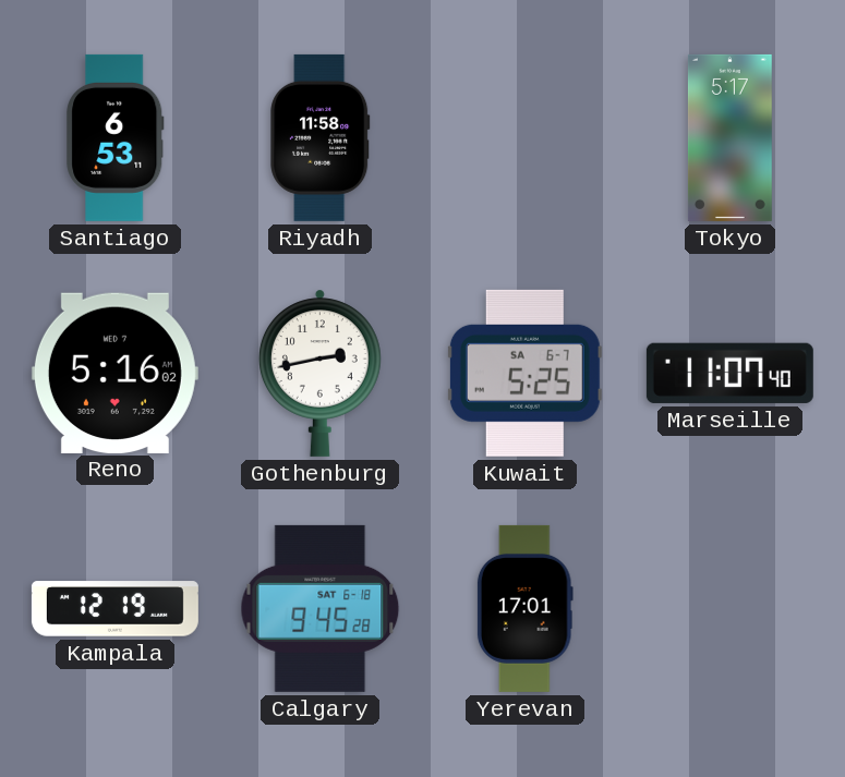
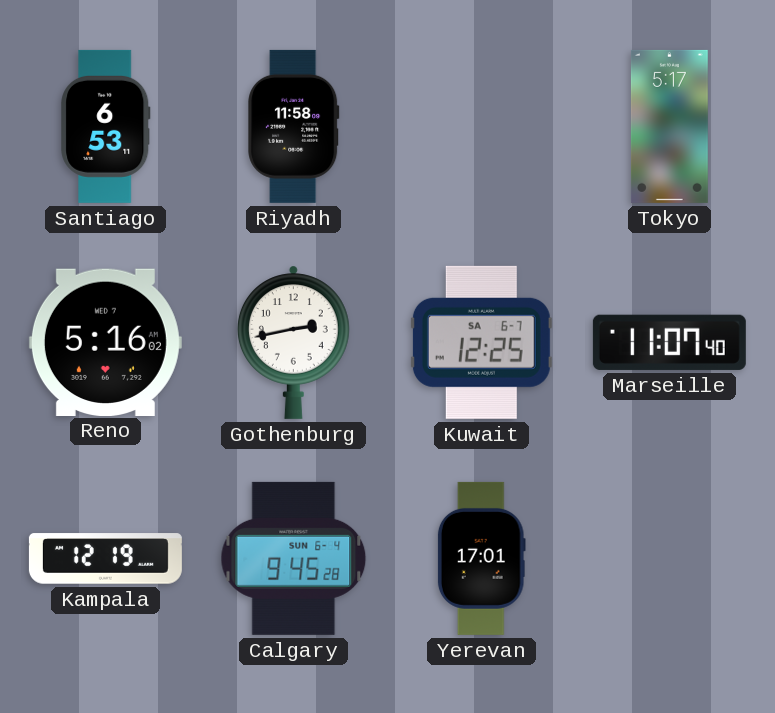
Kuwait: 5:25 -> 12:25 (481, 342)
Calgary date: SAT 6-18 -> SUN 6-4 (294, 558)
